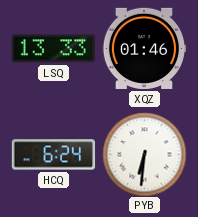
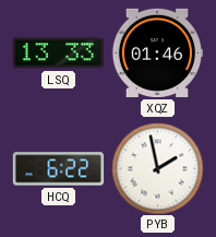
HCQ: 6:24 -> 6:22 (58, 169)
PYB: 6:31 -> 1:58 (157, 168)
